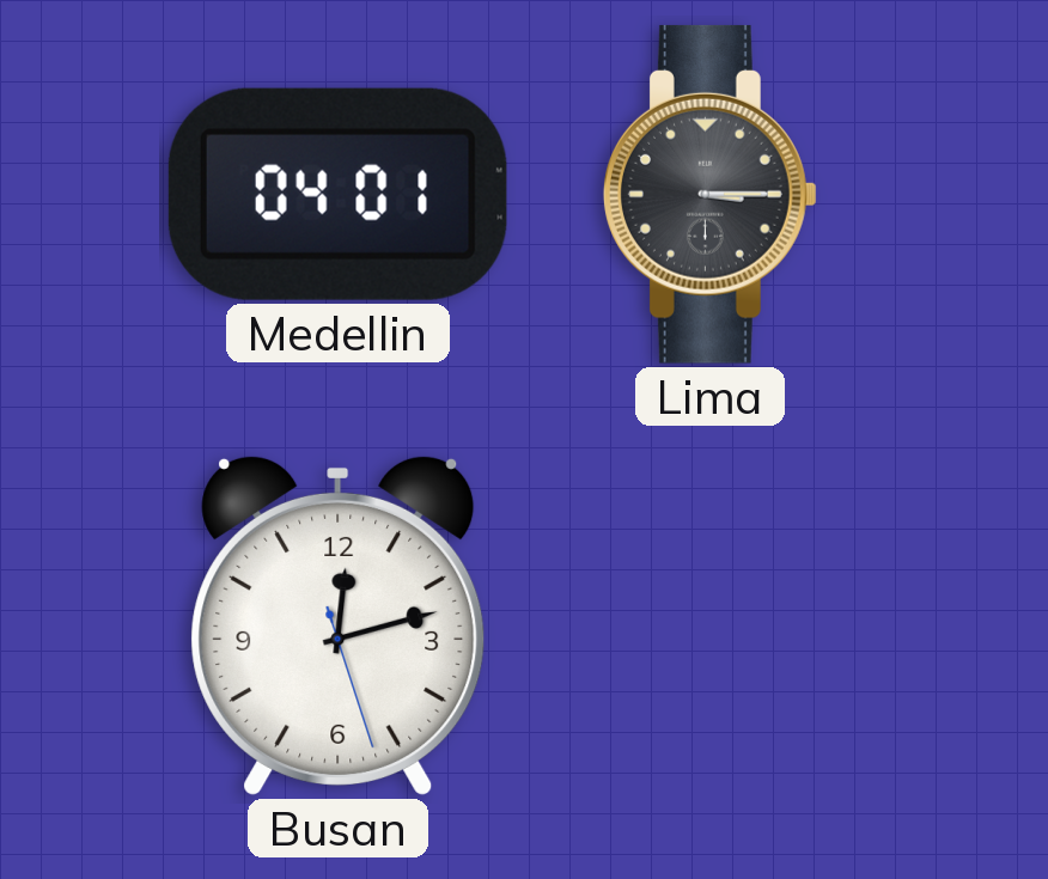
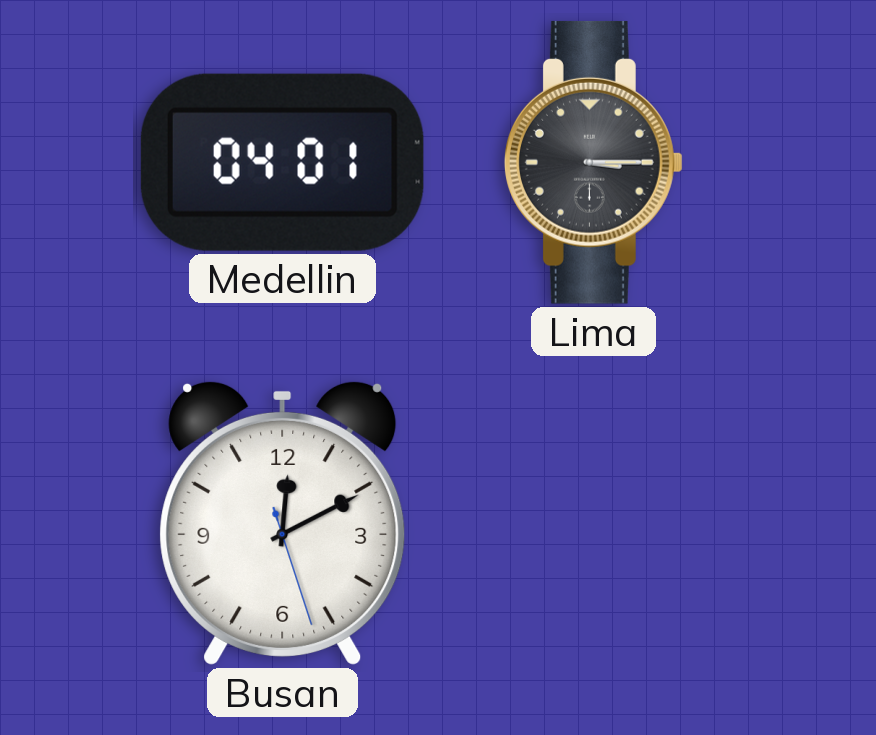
Busan: 12:12 -> 12:10 (283, 523)
